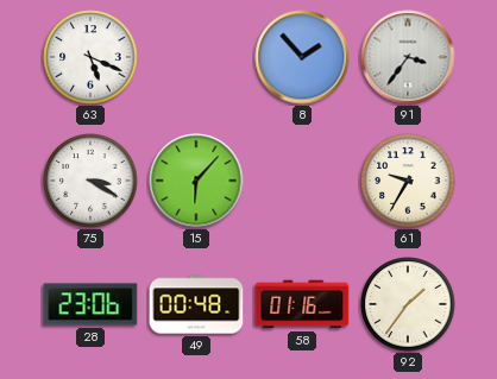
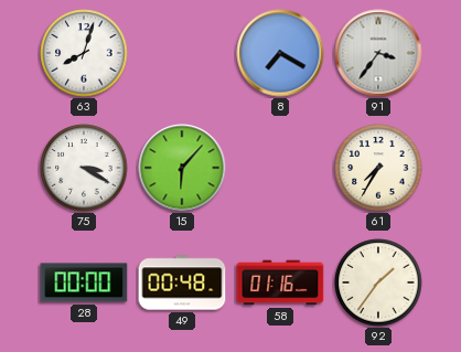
63: 5:19 -> 8:03 (84, 53)
8: 1:53 -> 7:20 (280, 53)
61: 9:35 -> 7:35 (378, 168)
28: 23:06 -> 00:00 (84, 282)
